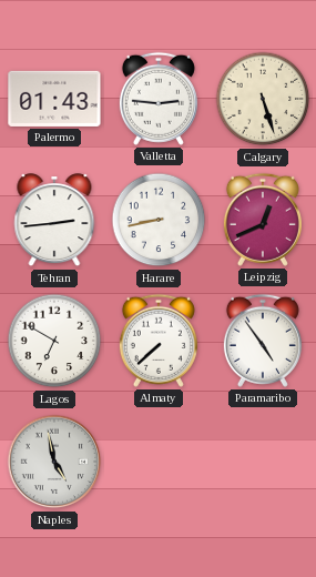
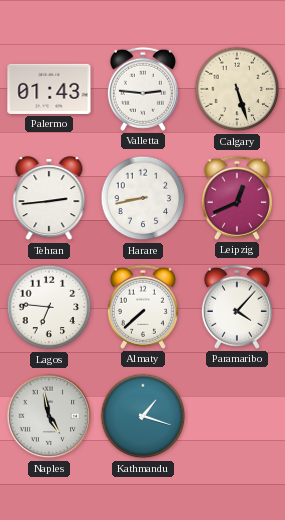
Lagos: 6:50 -> 6:46 (49, 307)
Paramaribo: 4:54 -> 4:07 (237, 307)
Kathmandu: none -> 1:18 (143, 416)
